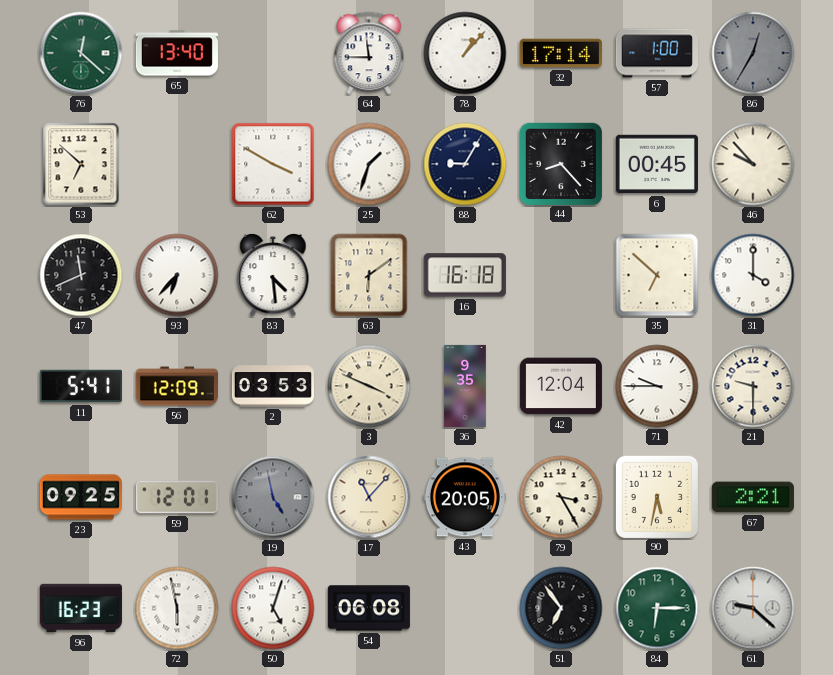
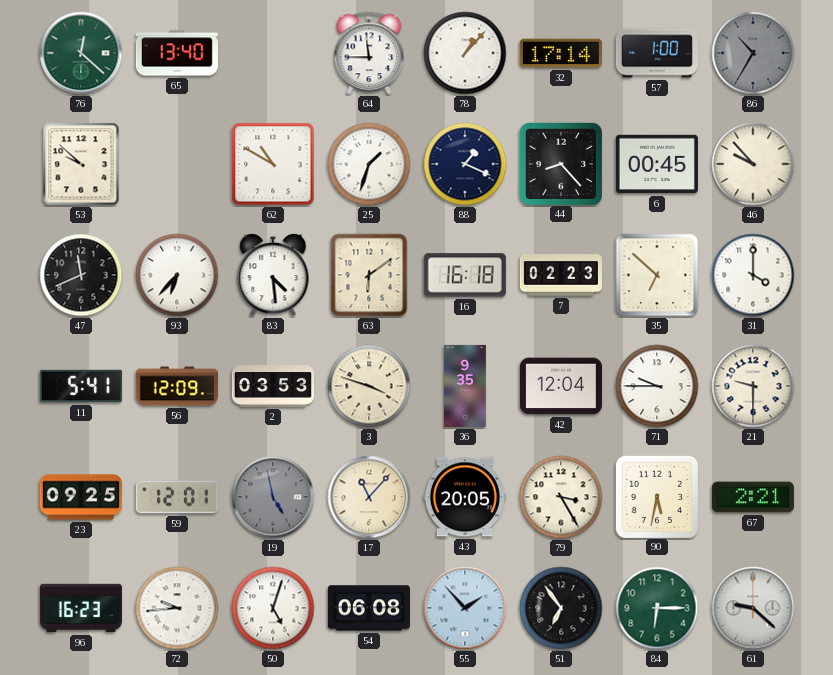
86: 12:35 -> 10:35 (753, 53)
53: 6:52 -> 9:52 (81, 164)
62: 3:50 -> 10:50 (273, 164)
88: 9:05 -> 1:19 (465, 164)
7: none -> 02:23 (561, 275)
3: 3:49 -> 3:48 (369, 386)
72: 5:58 -> 9:44 (177, 608)
55: none -> 1:53 (465, 608)
